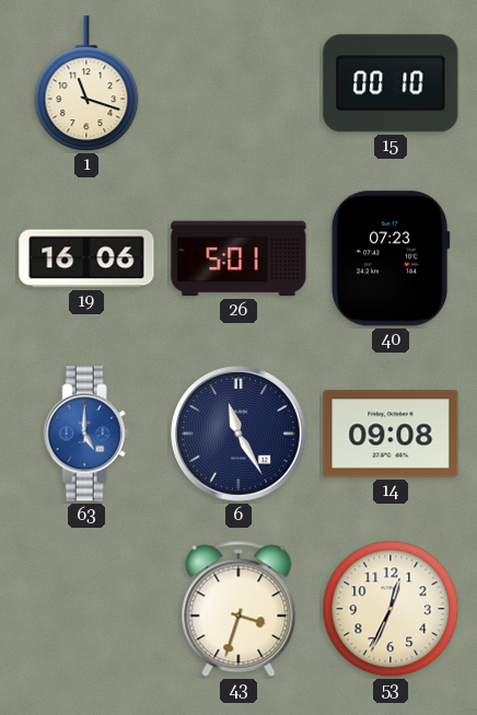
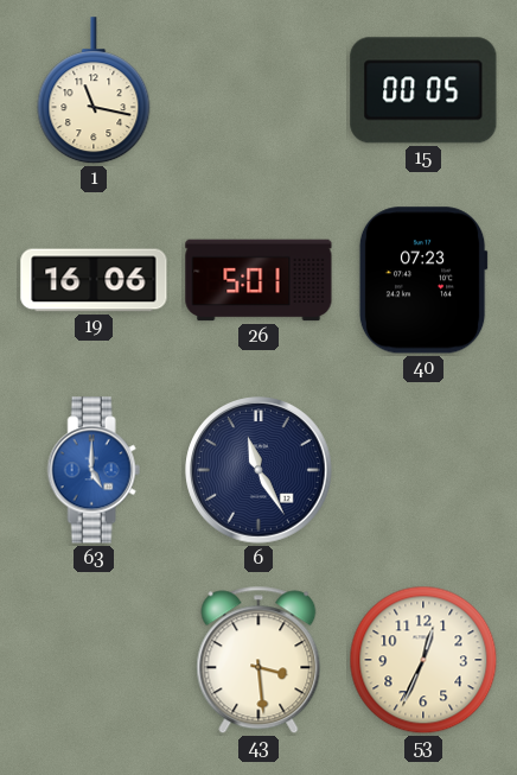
1: 11:18 -> 11:17 (94, 91)
15: 00:10 -> 00:05 (423, 90)
14: 09:08 -> none (391, 434)
43: 3:33 -> 3:29 (258, 660)
